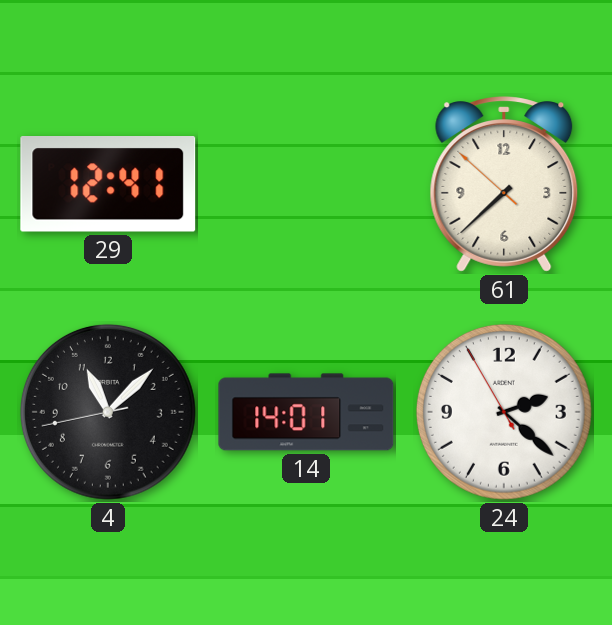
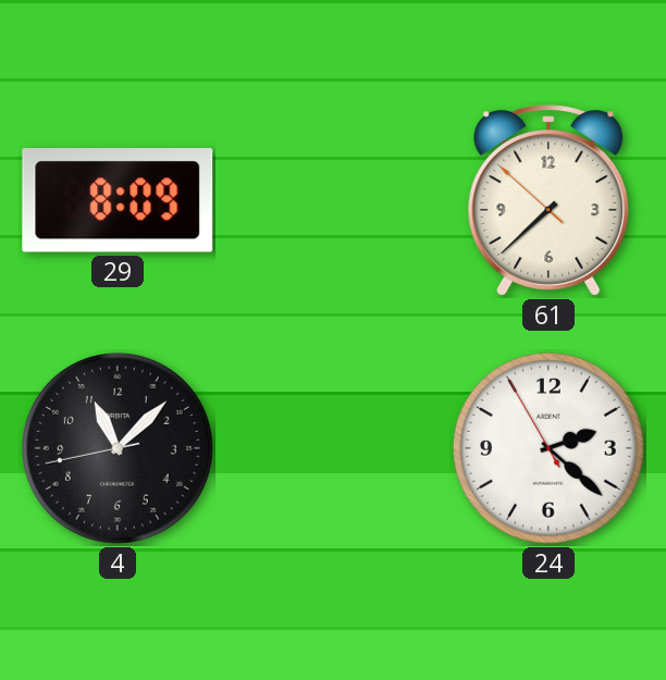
29: 12:41 -> 8:09 (118, 201)
14: 14:01 -> none (306, 412)
